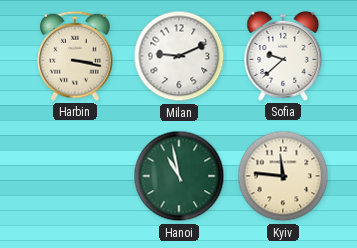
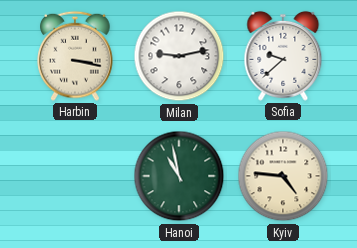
Milan: 9:11 -> 9:13 (179, 56)
Kyiv: 11:46 -> 4:46 (283, 176)
